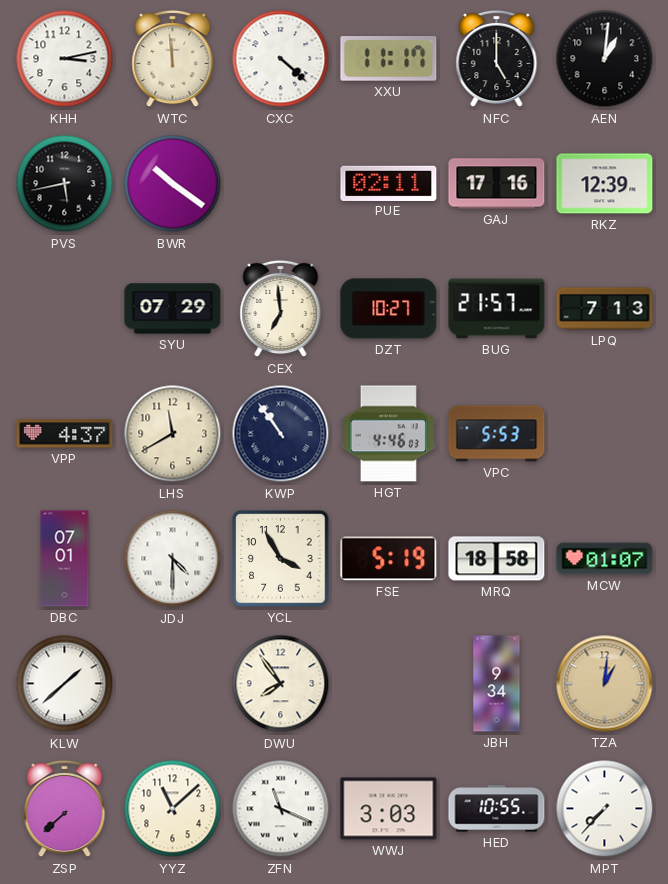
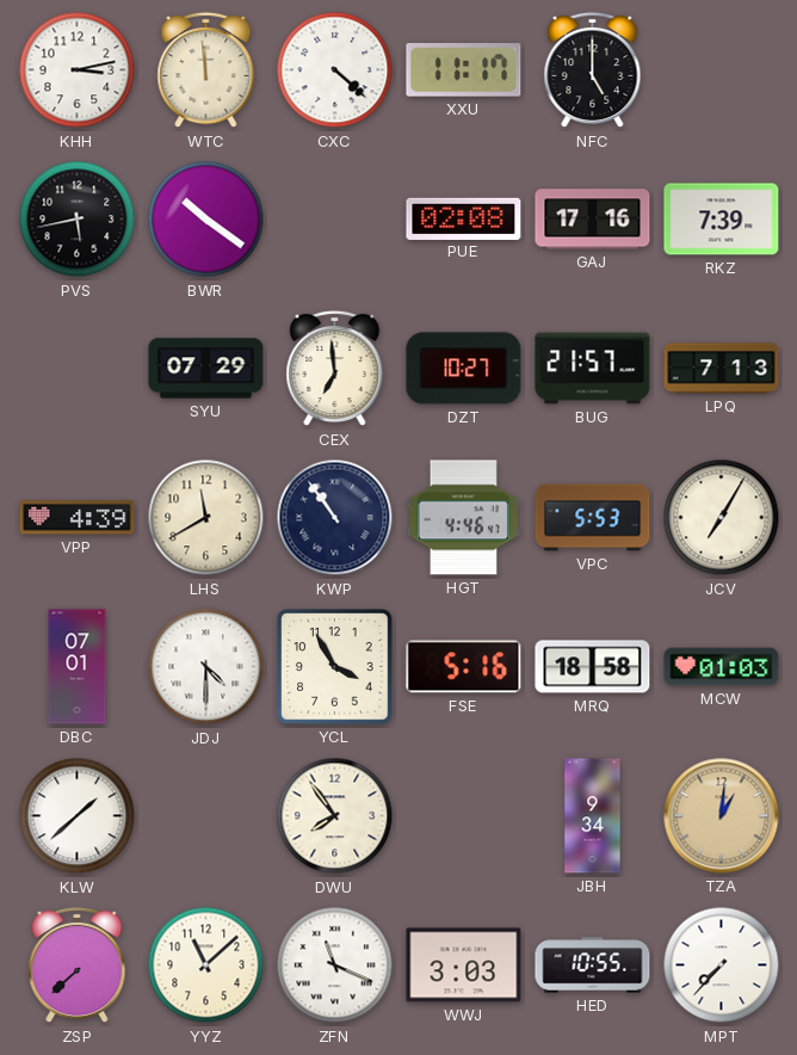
AEN: 1:01 -> none (605, 59)
PUE: 02:11 -> 02:08 (464, 218)
RKZ: 12:39 -> 7:39 (722, 220)
VPP: 4:37 -> 4:39 (78, 518)
HGT: 4:46:03 -> 4:46:47 (463, 518)
JCV: none -> 7:05 (722, 518)
FSE: 5:19 -> 5:16 (464, 667)
MCW: 01:07 -> 01:03 (722, 667)
